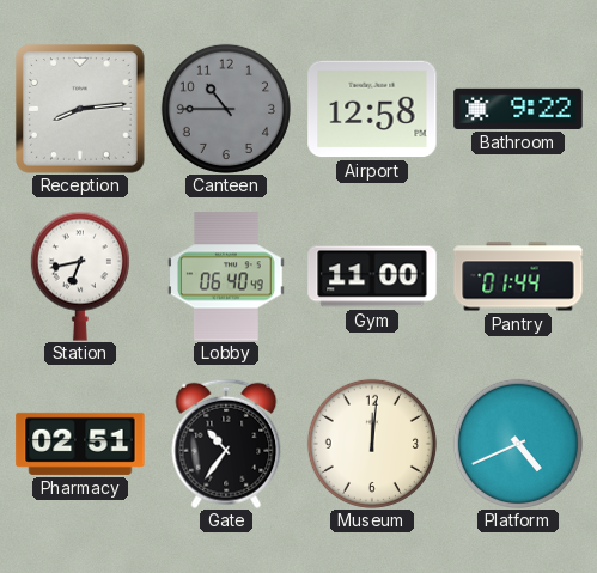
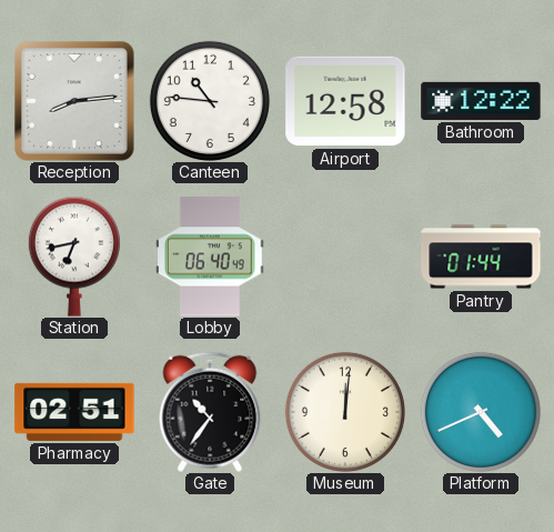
Canteen: 10:45 -> 10:46 (210, 101)
Canteen dial: grey -> white (210, 101)
Bathroom: 9:22 -> 12:22 (481, 101)
Gym: 11:00 -> none (372, 276)
